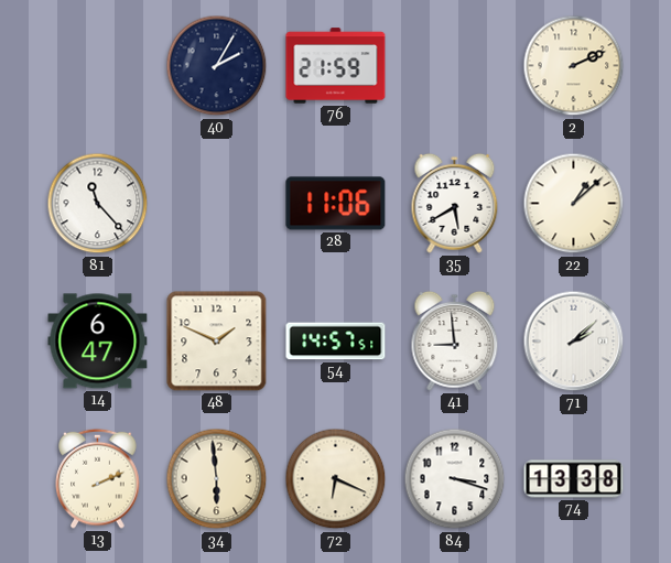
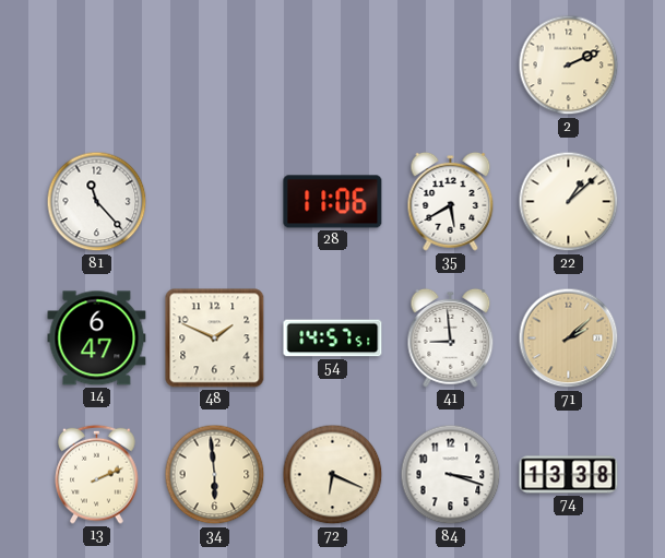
40: 2:05 -> none (217, 66)
76: 21:59 -> none (336, 66)
71 dial: white -> champagne (569, 339)
